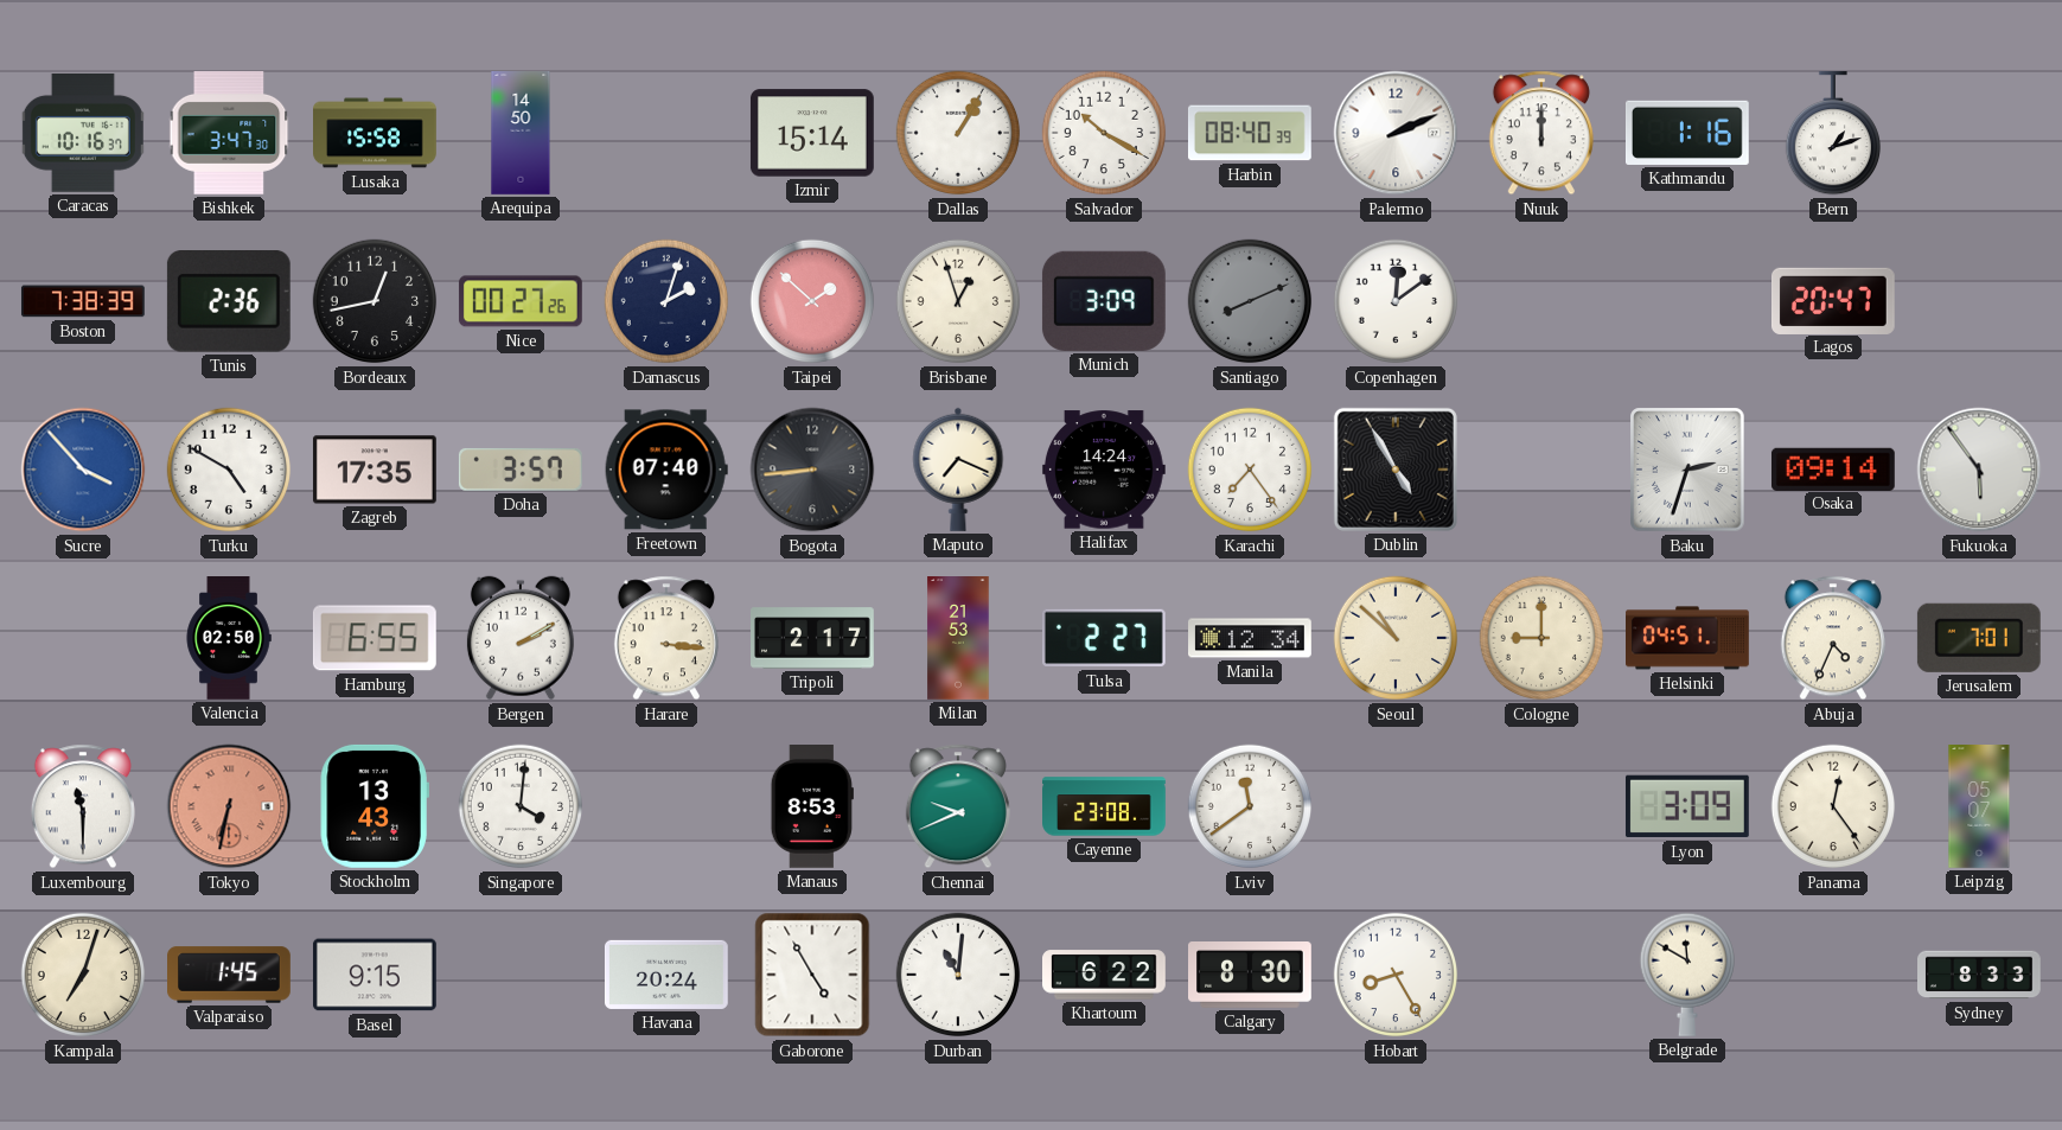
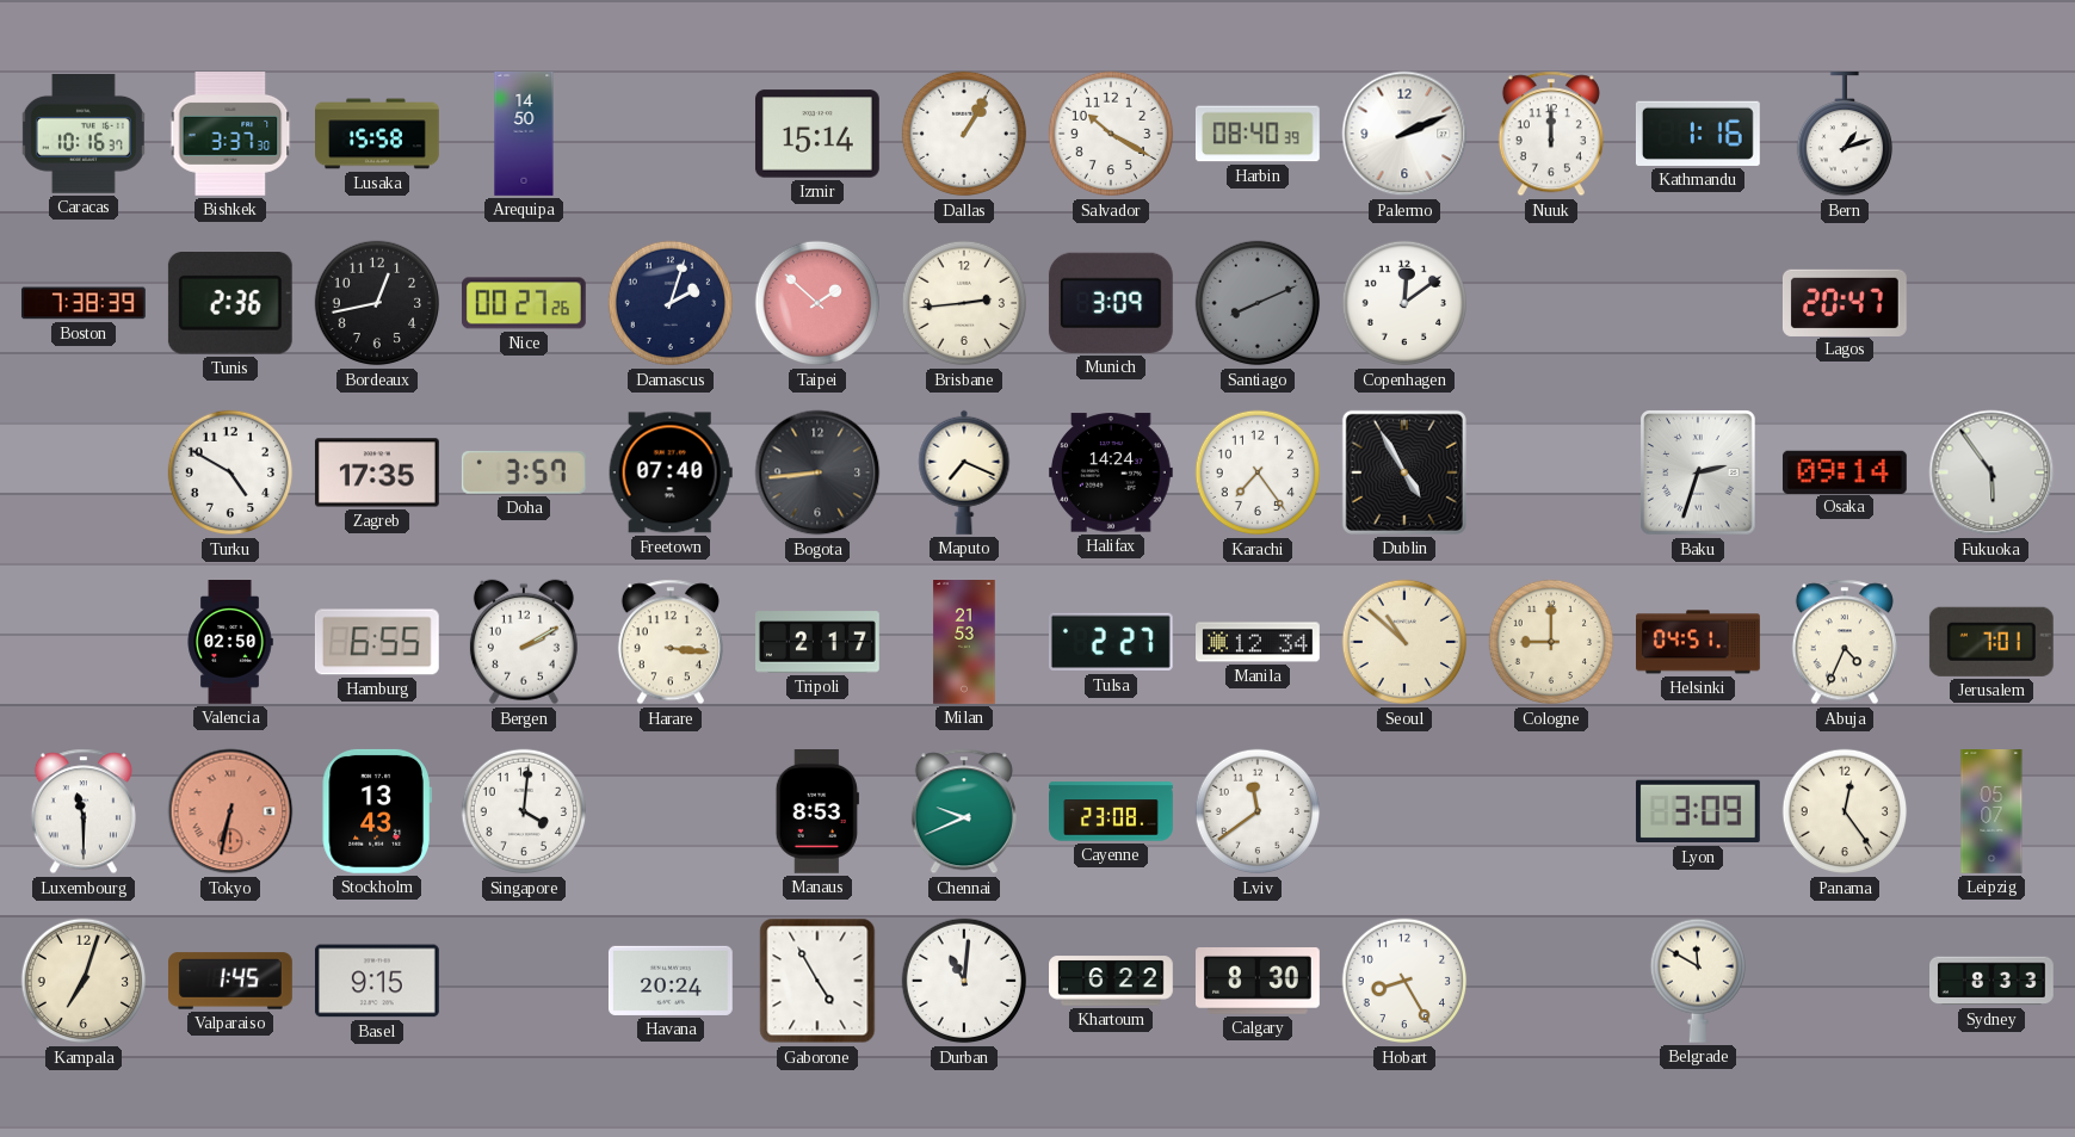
Bishkek: 3:47 -> 3:37 (230, 135)
Brisbane: 12:57 -> 2:44 (964, 303)
Sucre: 3:53 -> none (83, 470)
